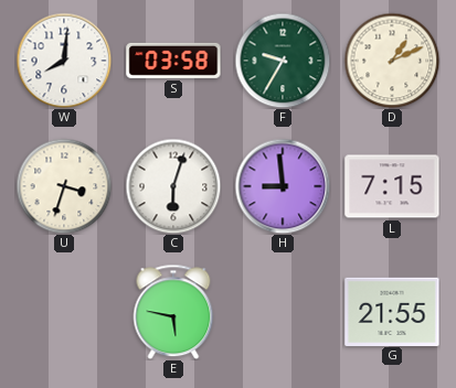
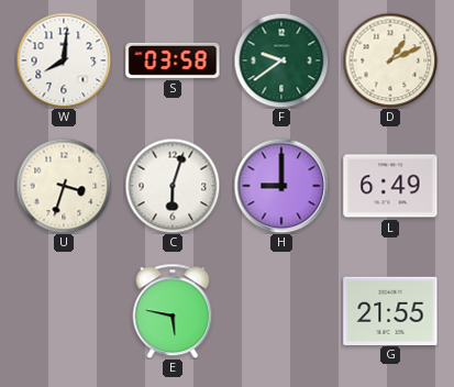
F: 9:35 -> 9:39 (281, 60)
H: 8:59 -> 9:00 (281, 186)
L: 7:15 -> 6:49 (390, 186)
